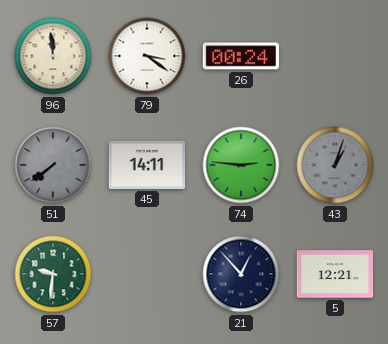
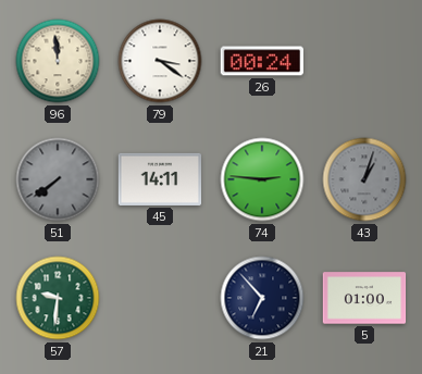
21: 12:53 -> 6:53 (262, 298)
5: 12:21 -> 01:00 (364, 298)
